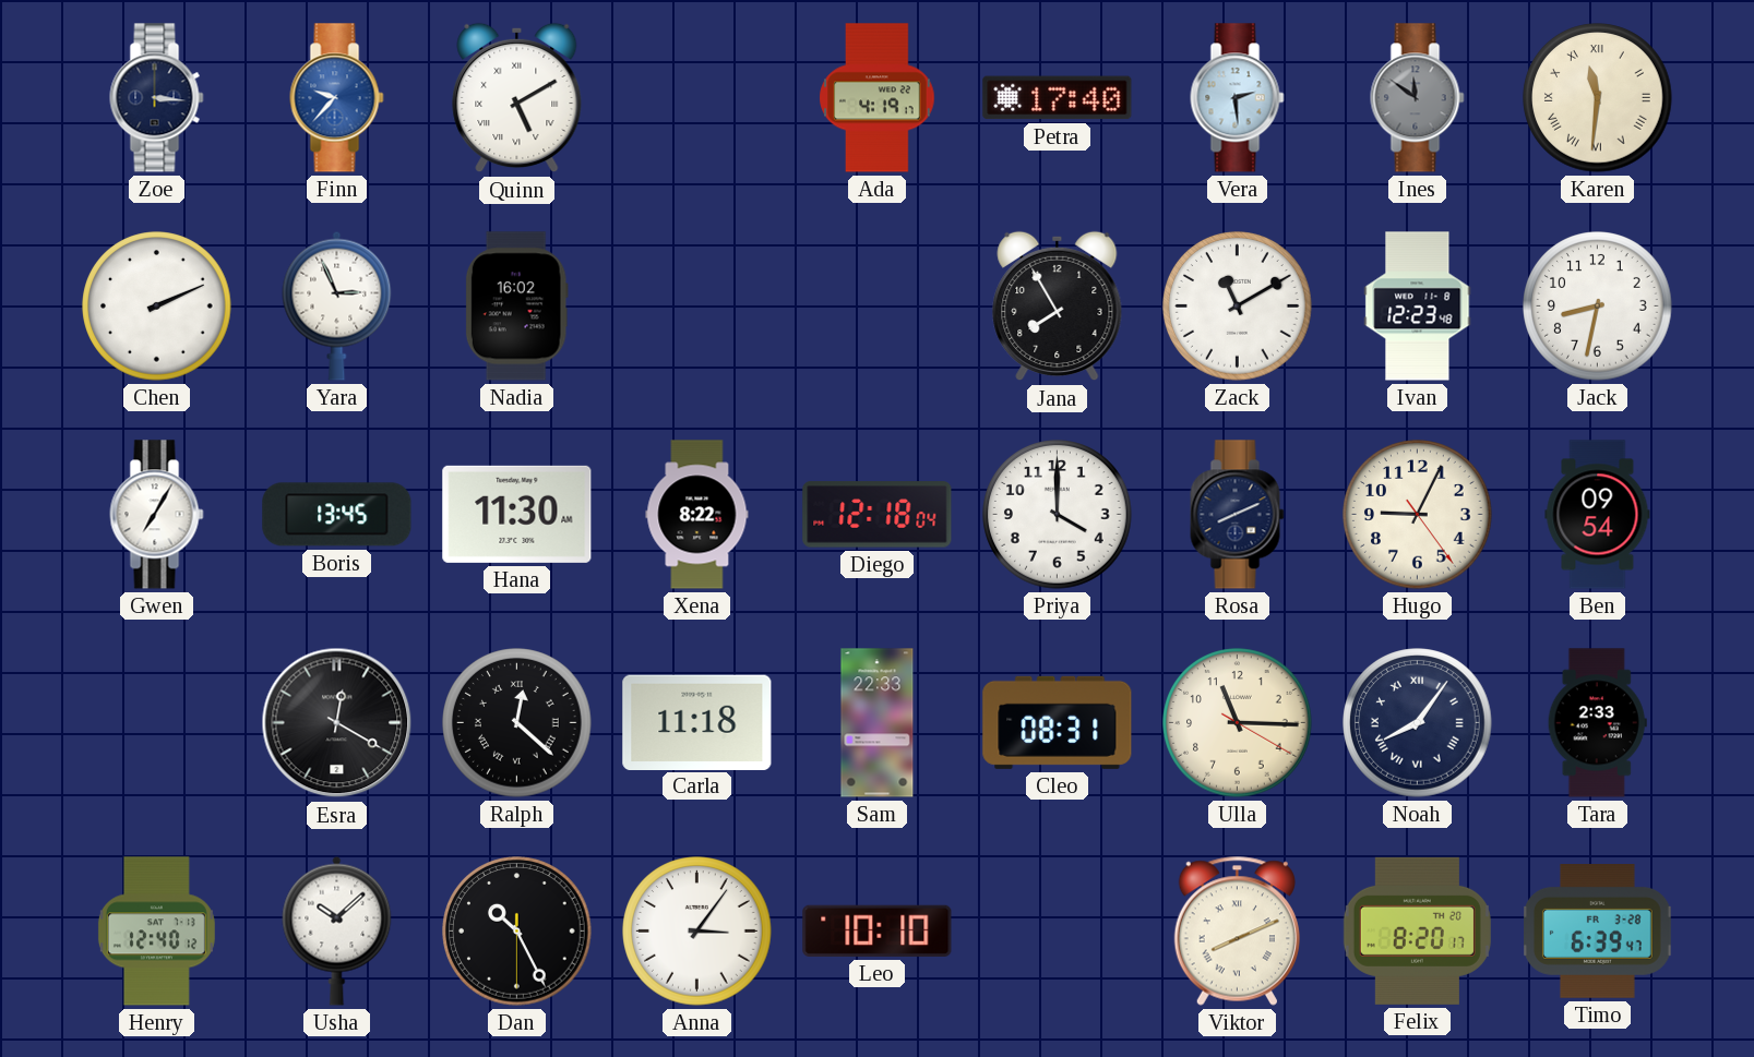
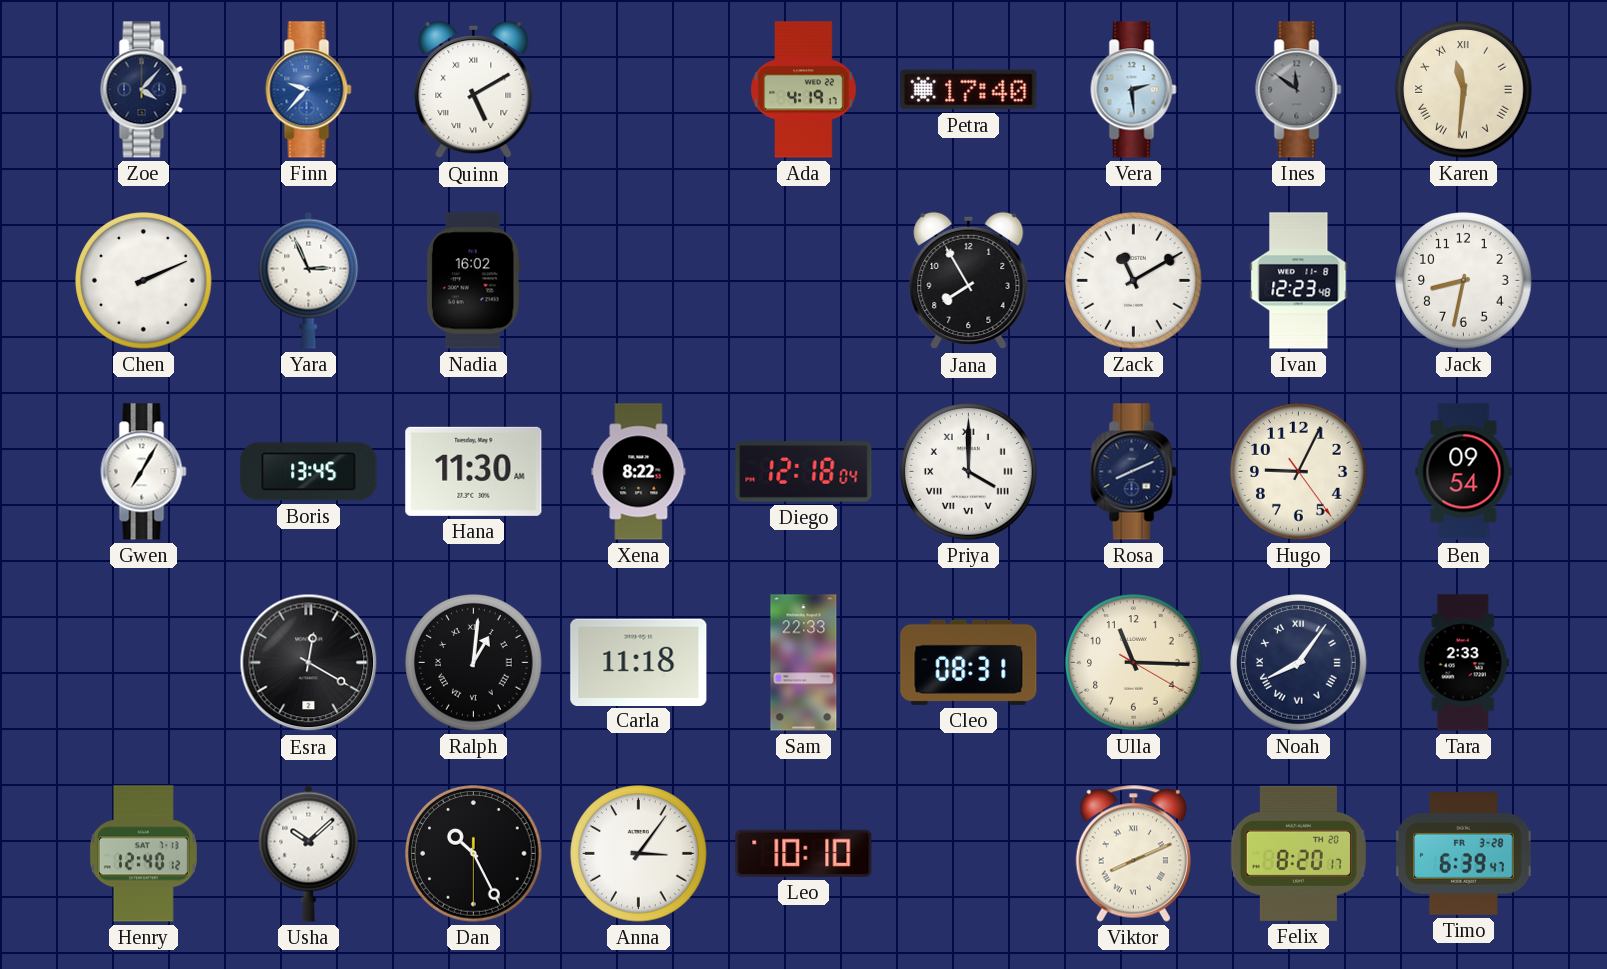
Zoe: 3:16 -> 4:07 (144, 90)
Priya numerals: Arabic -> Roman (969, 472)
Ralph: 12:22 -> 1:01 (474, 663)
